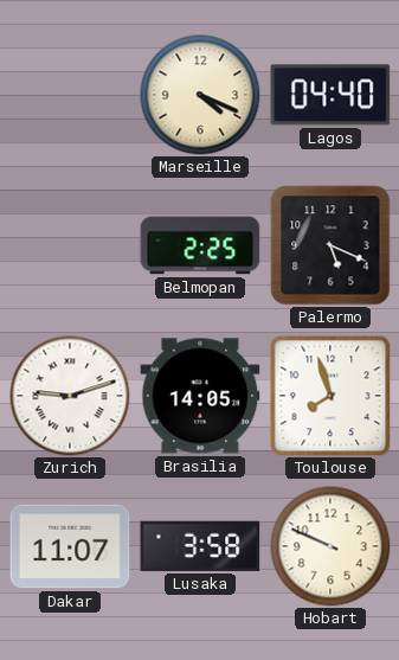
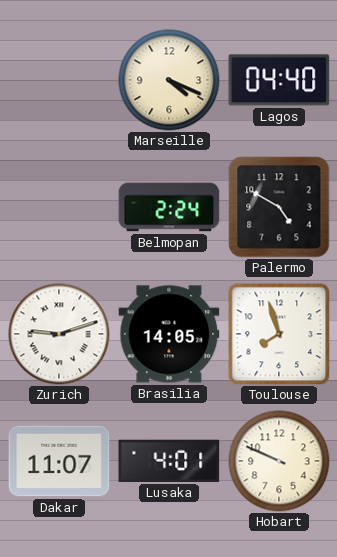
Belmopan: 2:25 -> 2:24 (169, 207)
Palermo: 5:19 -> 4:50 (279, 207)
Lusaka: 3:58 -> 4:01 (169, 461)
